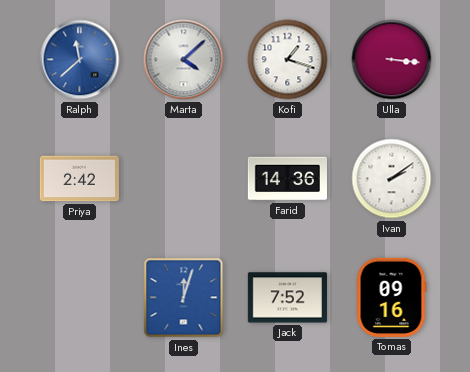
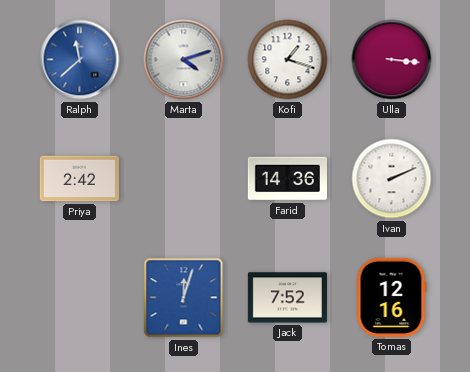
Marta: 4:08 -> 4:12 (184, 60)
Ivan: 2:09 -> 2:11 (392, 179)
Tomas: 09:16 -> 12:16 (391, 297)
